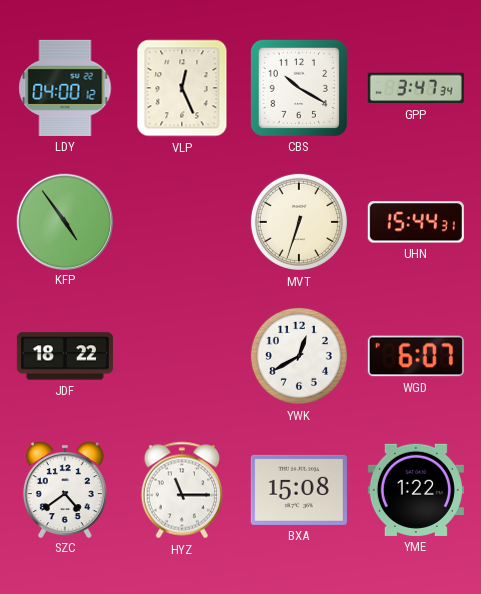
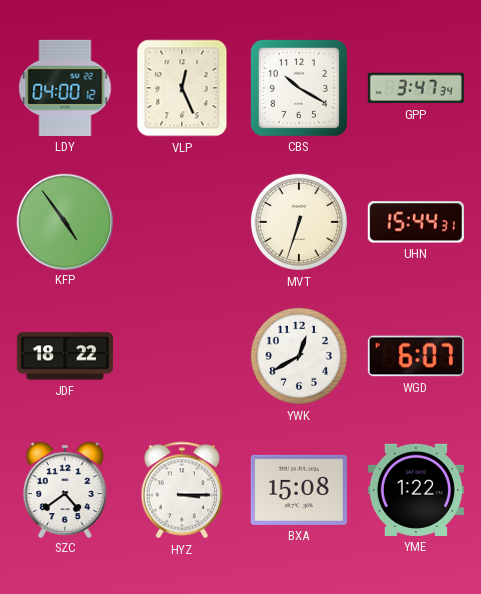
HYZ: 11:15 -> 3:15 (182, 490)
